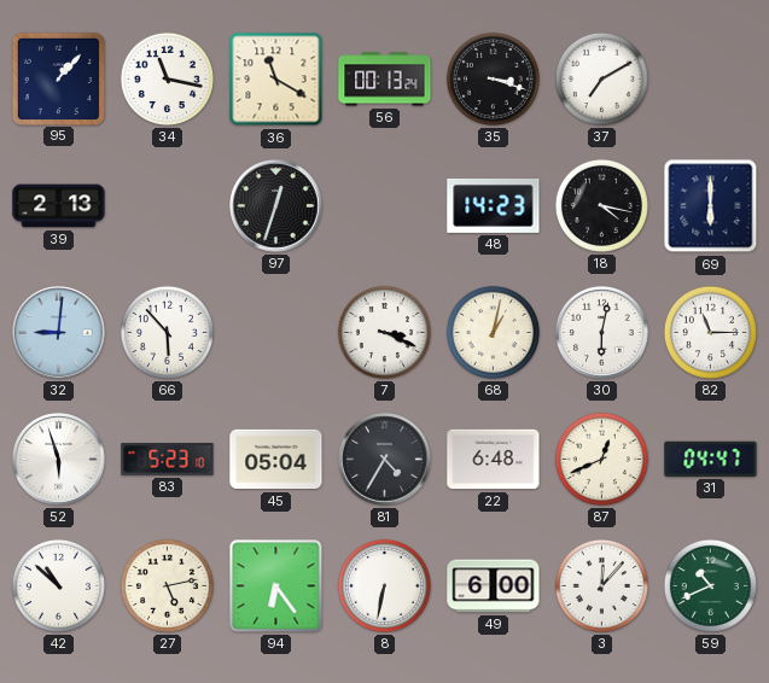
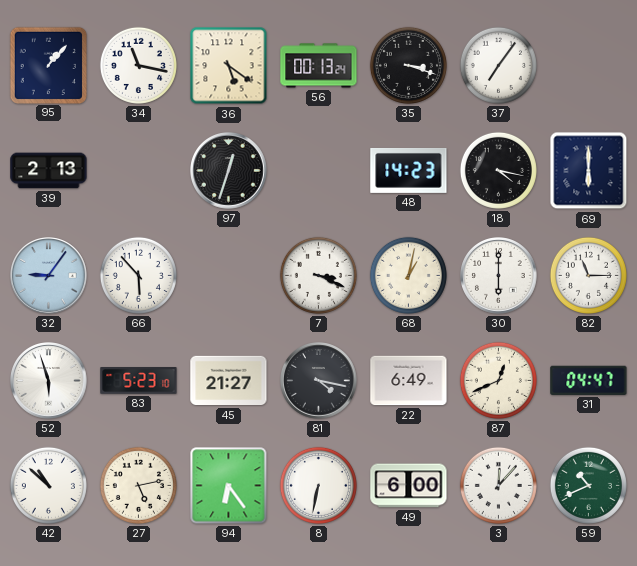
36: 11:20 -> 5:21 (229, 66)
37: 7:10 -> 7:06 (498, 65)
32: 9:01 -> 9:06 (49, 276)
30: 6:02 -> 6:00 (499, 276)
45: 05:04 -> 21:27 (229, 381)
81: 4:35 -> 4:17 (319, 381)
22: 6:48 -> 6:49 (409, 381)
